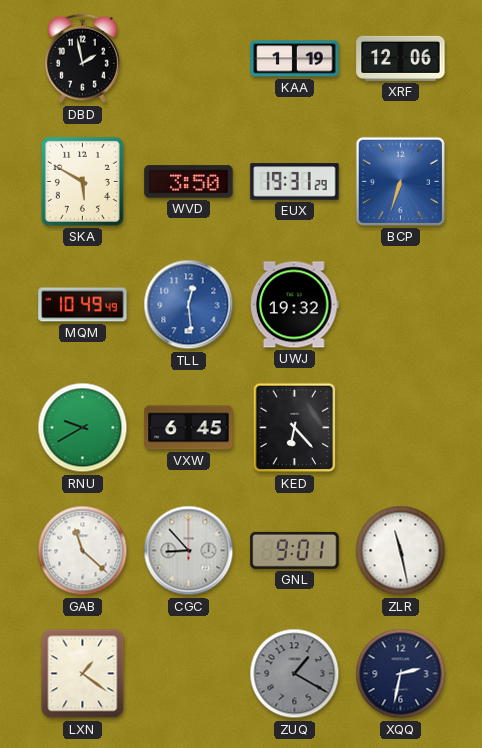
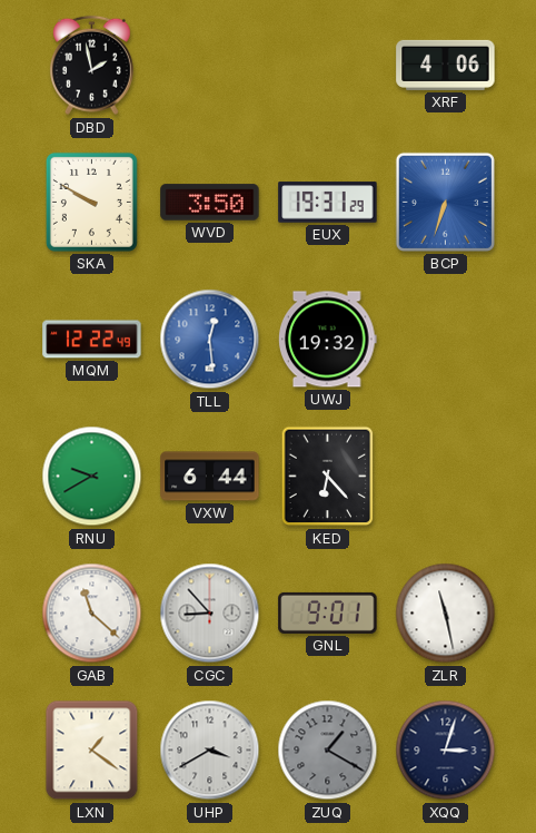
KAA: 1:19 -> none (295, 59)
XRF: 12:06 -> 4:06 (446, 65)
SKA: 5:50 -> 9:50 (91, 202)
MQM: 10:49 -> 12:22 (92, 340)
VXW: 6:45 -> 6:44 (210, 477)
UHP: none -> 3:40 (210, 751)
XQQ: 2:32 -> 3:03 (446, 751)
